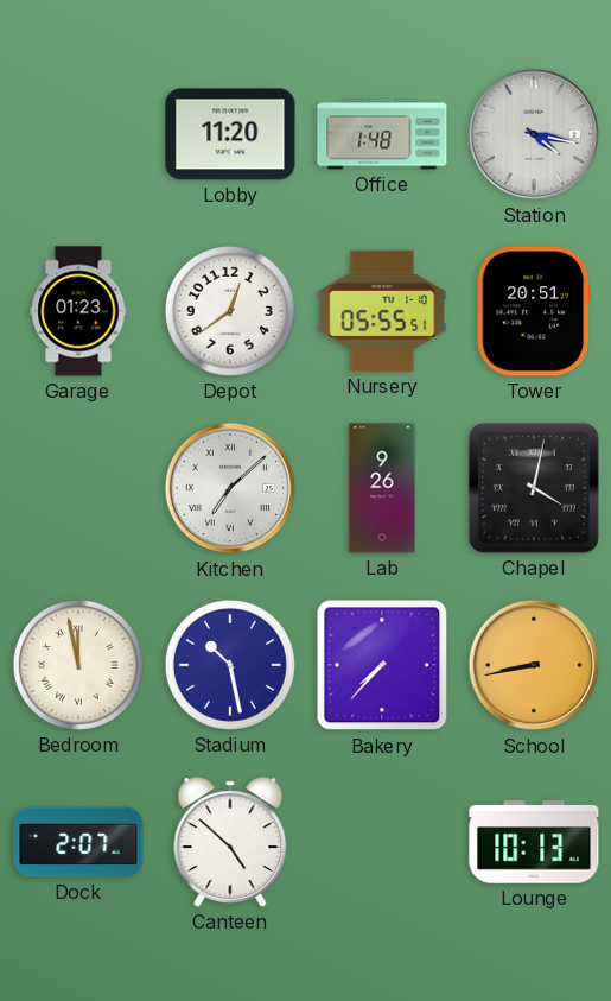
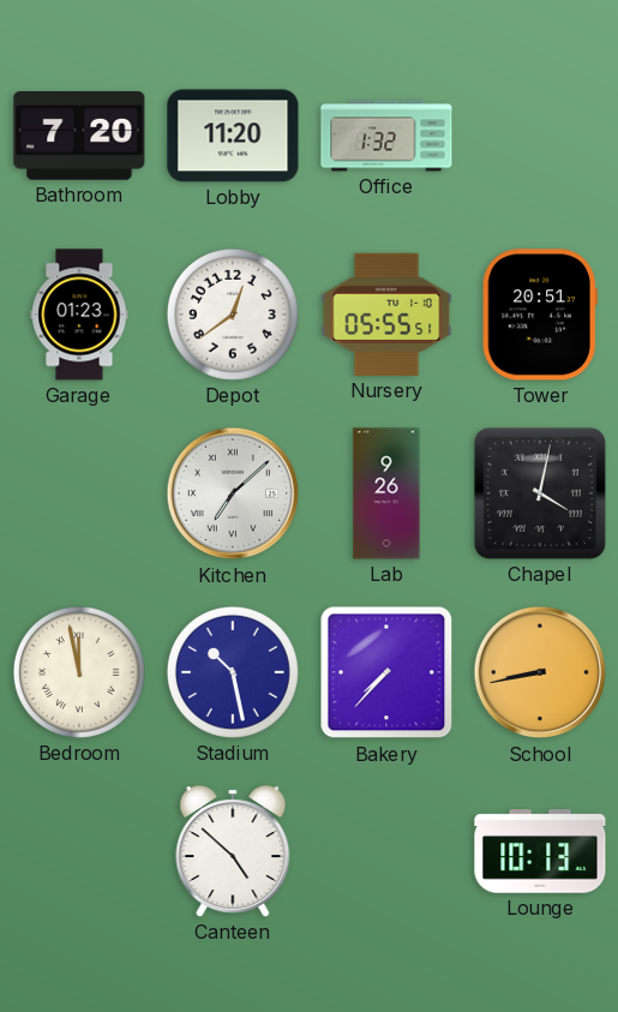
Bathroom: none -> 7:20 (79, 137)
Office: 1:48 -> 1:32 (386, 136)
Station: 4:17 -> none (534, 134)
Dock: 2:07 -> none (78, 842)
